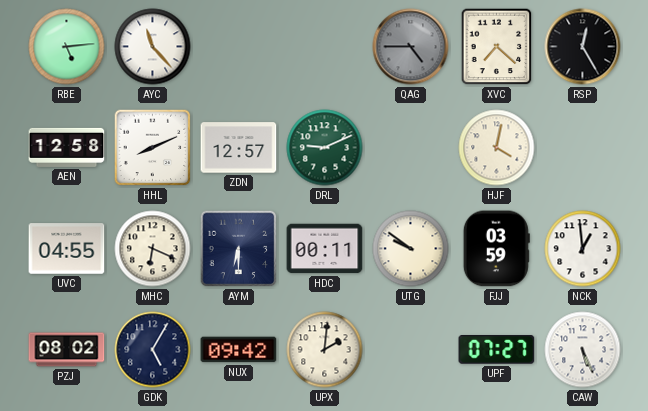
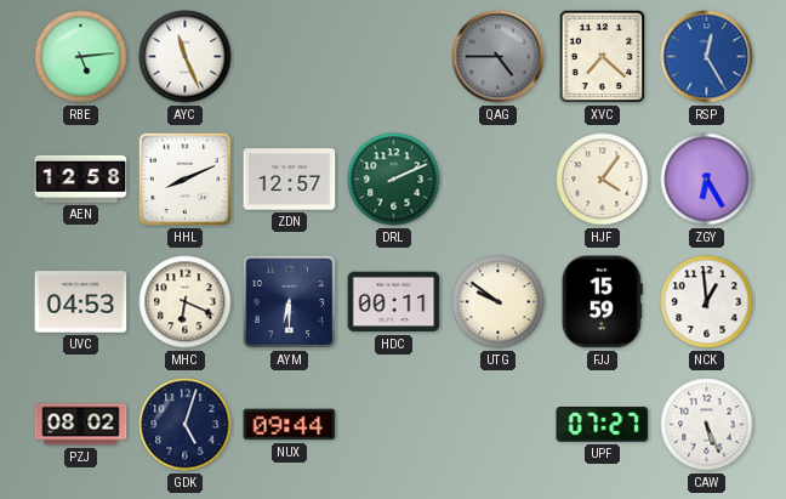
AYC: 11:23 -> 11:26 (186, 57)
RSP dial: black -> blue (707, 57)
DRL: 9:11 -> 2:11 (394, 180)
HJF: 4:02 -> 4:06 (603, 180)
ZGY: none -> 6:25 (707, 180)
UVC: 04:55 -> 04:53 (81, 302)
FJJ: 03:59 -> 15:59 (602, 302)
GDK: 5:05 -> 5:03 (186, 425)
NUX: 09:42 -> 09:44 (290, 425)
UPX: 2:01 -> none (325, 350)
